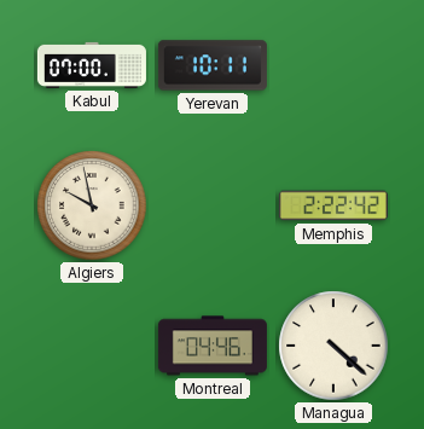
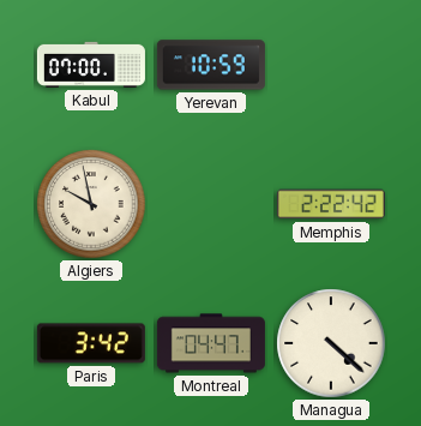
Yerevan: 10:11 -> 10:59 (211, 65)
Paris: none -> 3:42 (91, 343)
Montreal: 04:46 -> 04:47 (211, 343)
